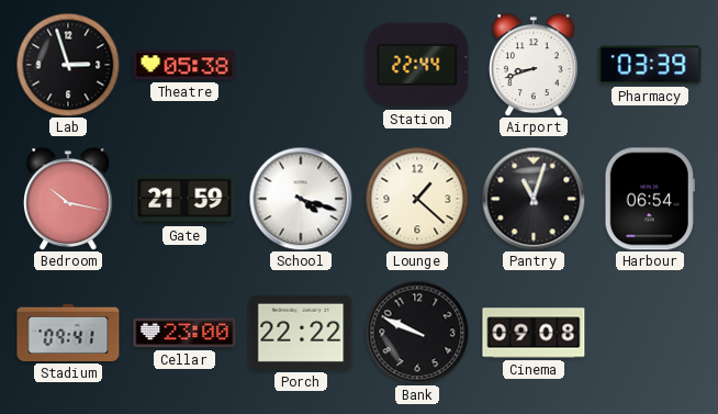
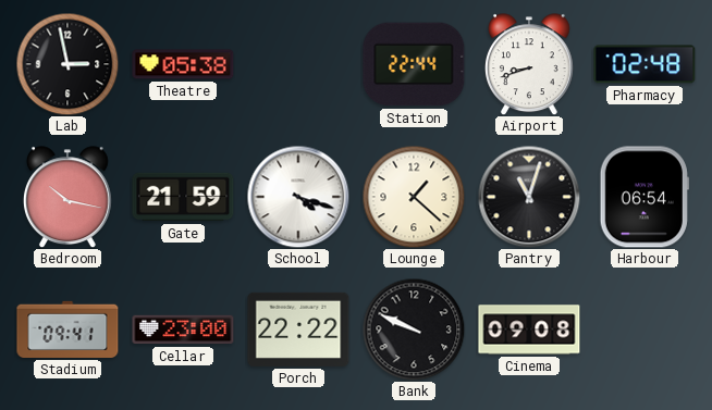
Lab: 2:57 -> 2:58 (67, 64)
Pharmacy: 03:39 -> 02:48 (645, 64)
